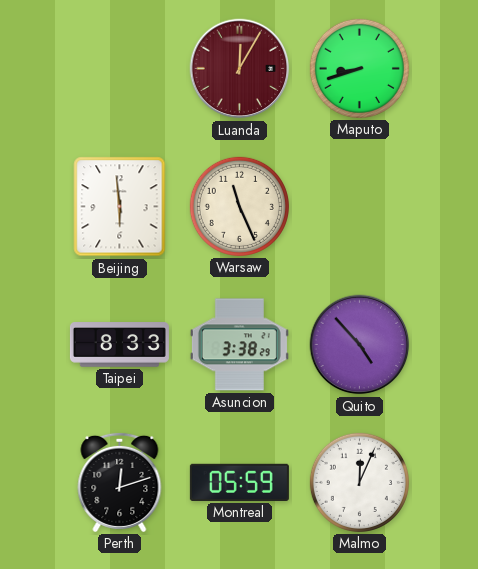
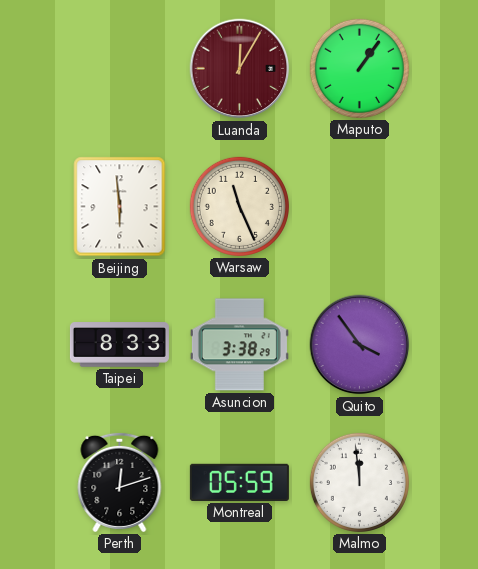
Maputo: 8:42 -> 1:06 (359, 68)
Quito: 4:53 -> 3:54 (360, 345)
Malmo: 12:04 -> 11:59 (359, 482)
